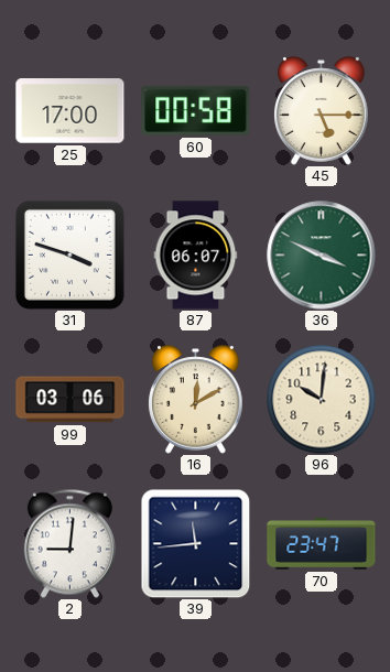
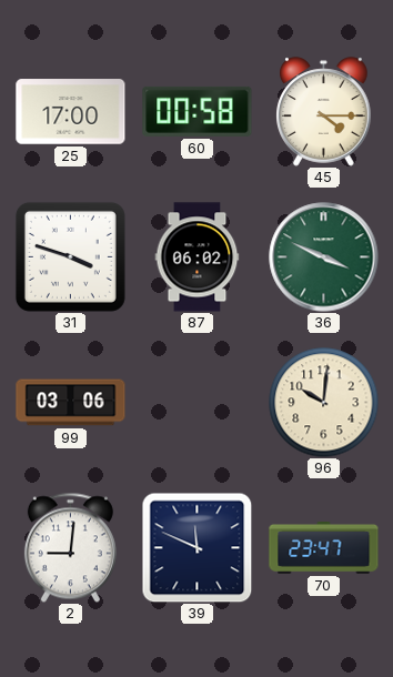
45: 5:15 -> 4:15 (324, 112)
87: 06:07 -> 06:02 (198, 257)
16: 12:10 -> none (196, 400)
39: 11:44 -> 11:49 (196, 547)
